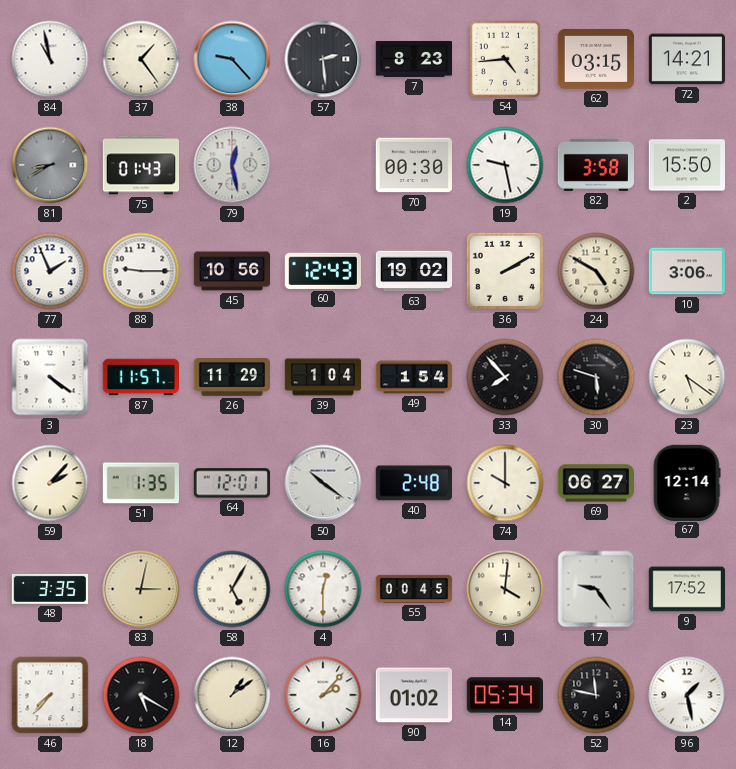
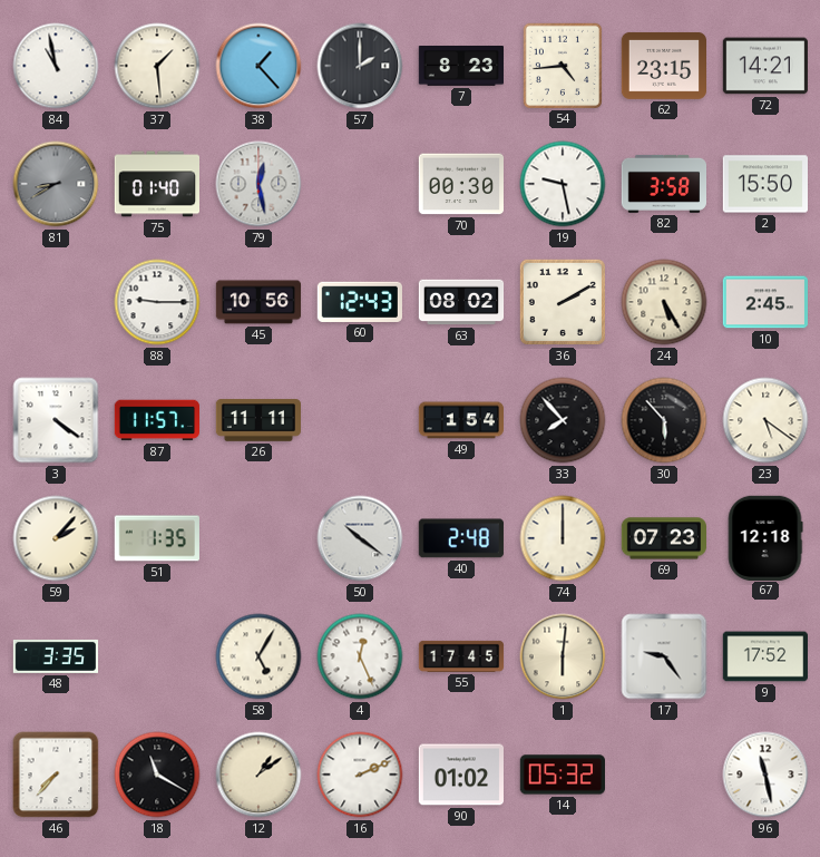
37: 1:24 -> 1:29 (157, 66)
38: 9:23 -> 1:23 (258, 66)
57: 2:29 -> 2:00 (360, 66)
62: 03:15 -> 23:15 (663, 66)
75: 01:43 -> 01:40 (157, 184)
77: 1:56 -> none (50, 271)
63: 19:02 -> 08:02 (461, 302)
24: 4:50 -> 5:25 (664, 302)
10: 3:06 -> 2:45 (764, 302)
26: 11:29 -> 11:11 (257, 420)
39: 1:04 -> none (323, 377)
30: 5:48 -> 5:53 (664, 420)
64: 12:01 -> none (231, 483)
74: 10:00 -> 12:00 (563, 538)
69: 06:27 -> 07:23 (663, 538)
67: 12:14 -> 12:18 (765, 537)
83: 3:02 -> none (141, 589)
4: 12:30 -> 12:26 (360, 656)
55: 00:45 -> 17:45 (461, 656)
1: 4:01 -> 6:01 (563, 656)
18: 5:20 -> 11:20 (157, 775)
16: 2:07 -> 2:11 (360, 775)
14: 05:34 -> 05:32 (562, 775)
52: 11:47 -> none (596, 695)
96: 1:28 -> 11:28 (765, 775)
